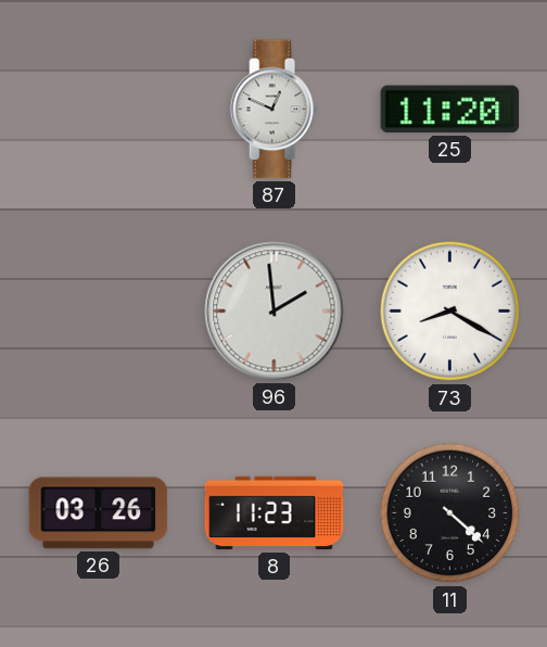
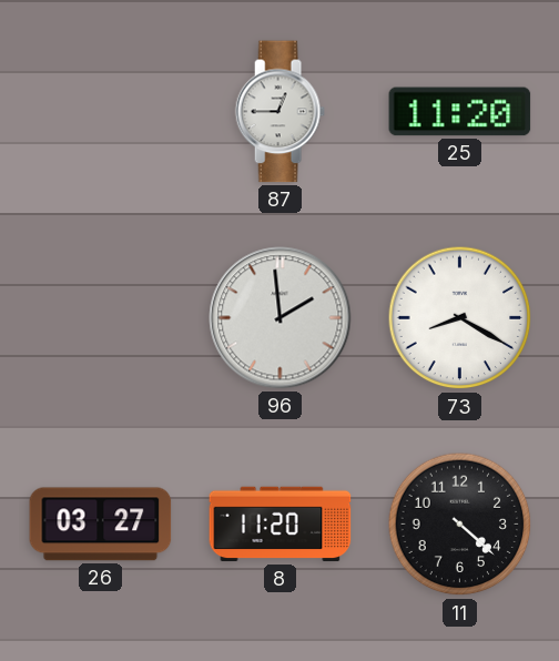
87: 12:49 -> 12:45 (279, 112)
26: 03:26 -> 03:27 (101, 525)
8: 11:23 -> 11:20 (281, 525)
